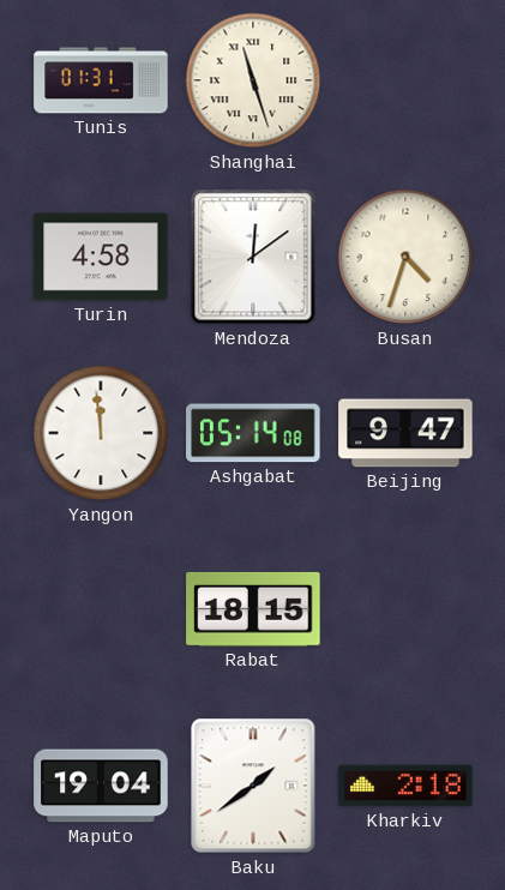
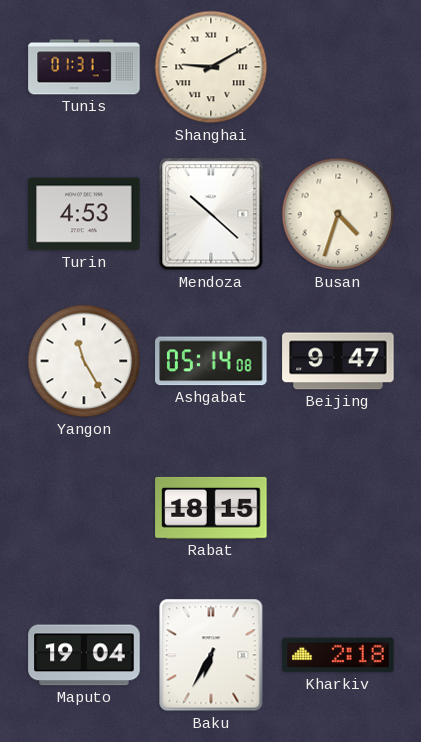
Shanghai: 11:27 -> 9:10 (211, 67)
Turin: 4:58 -> 4:53 (84, 214)
Mendoza: 12:09 -> 10:22 (211, 214)
Yangon: 11:59 -> 11:25 (84, 361)
Baku: 1:39 -> 6:35 (211, 655)
